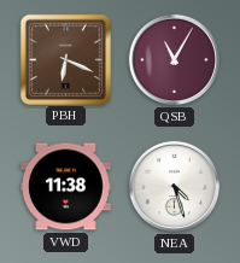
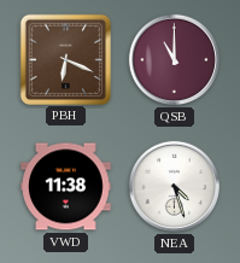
QSB: 11:05 -> 11:00 (174, 59)
